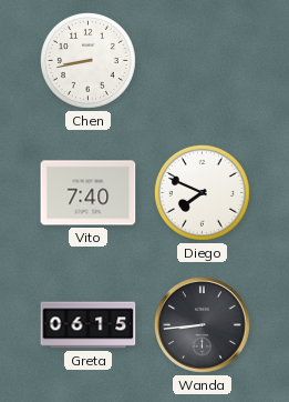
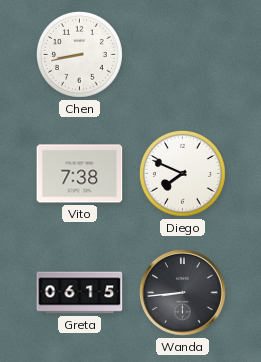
Vito: 7:40 -> 7:38 (80, 174)
